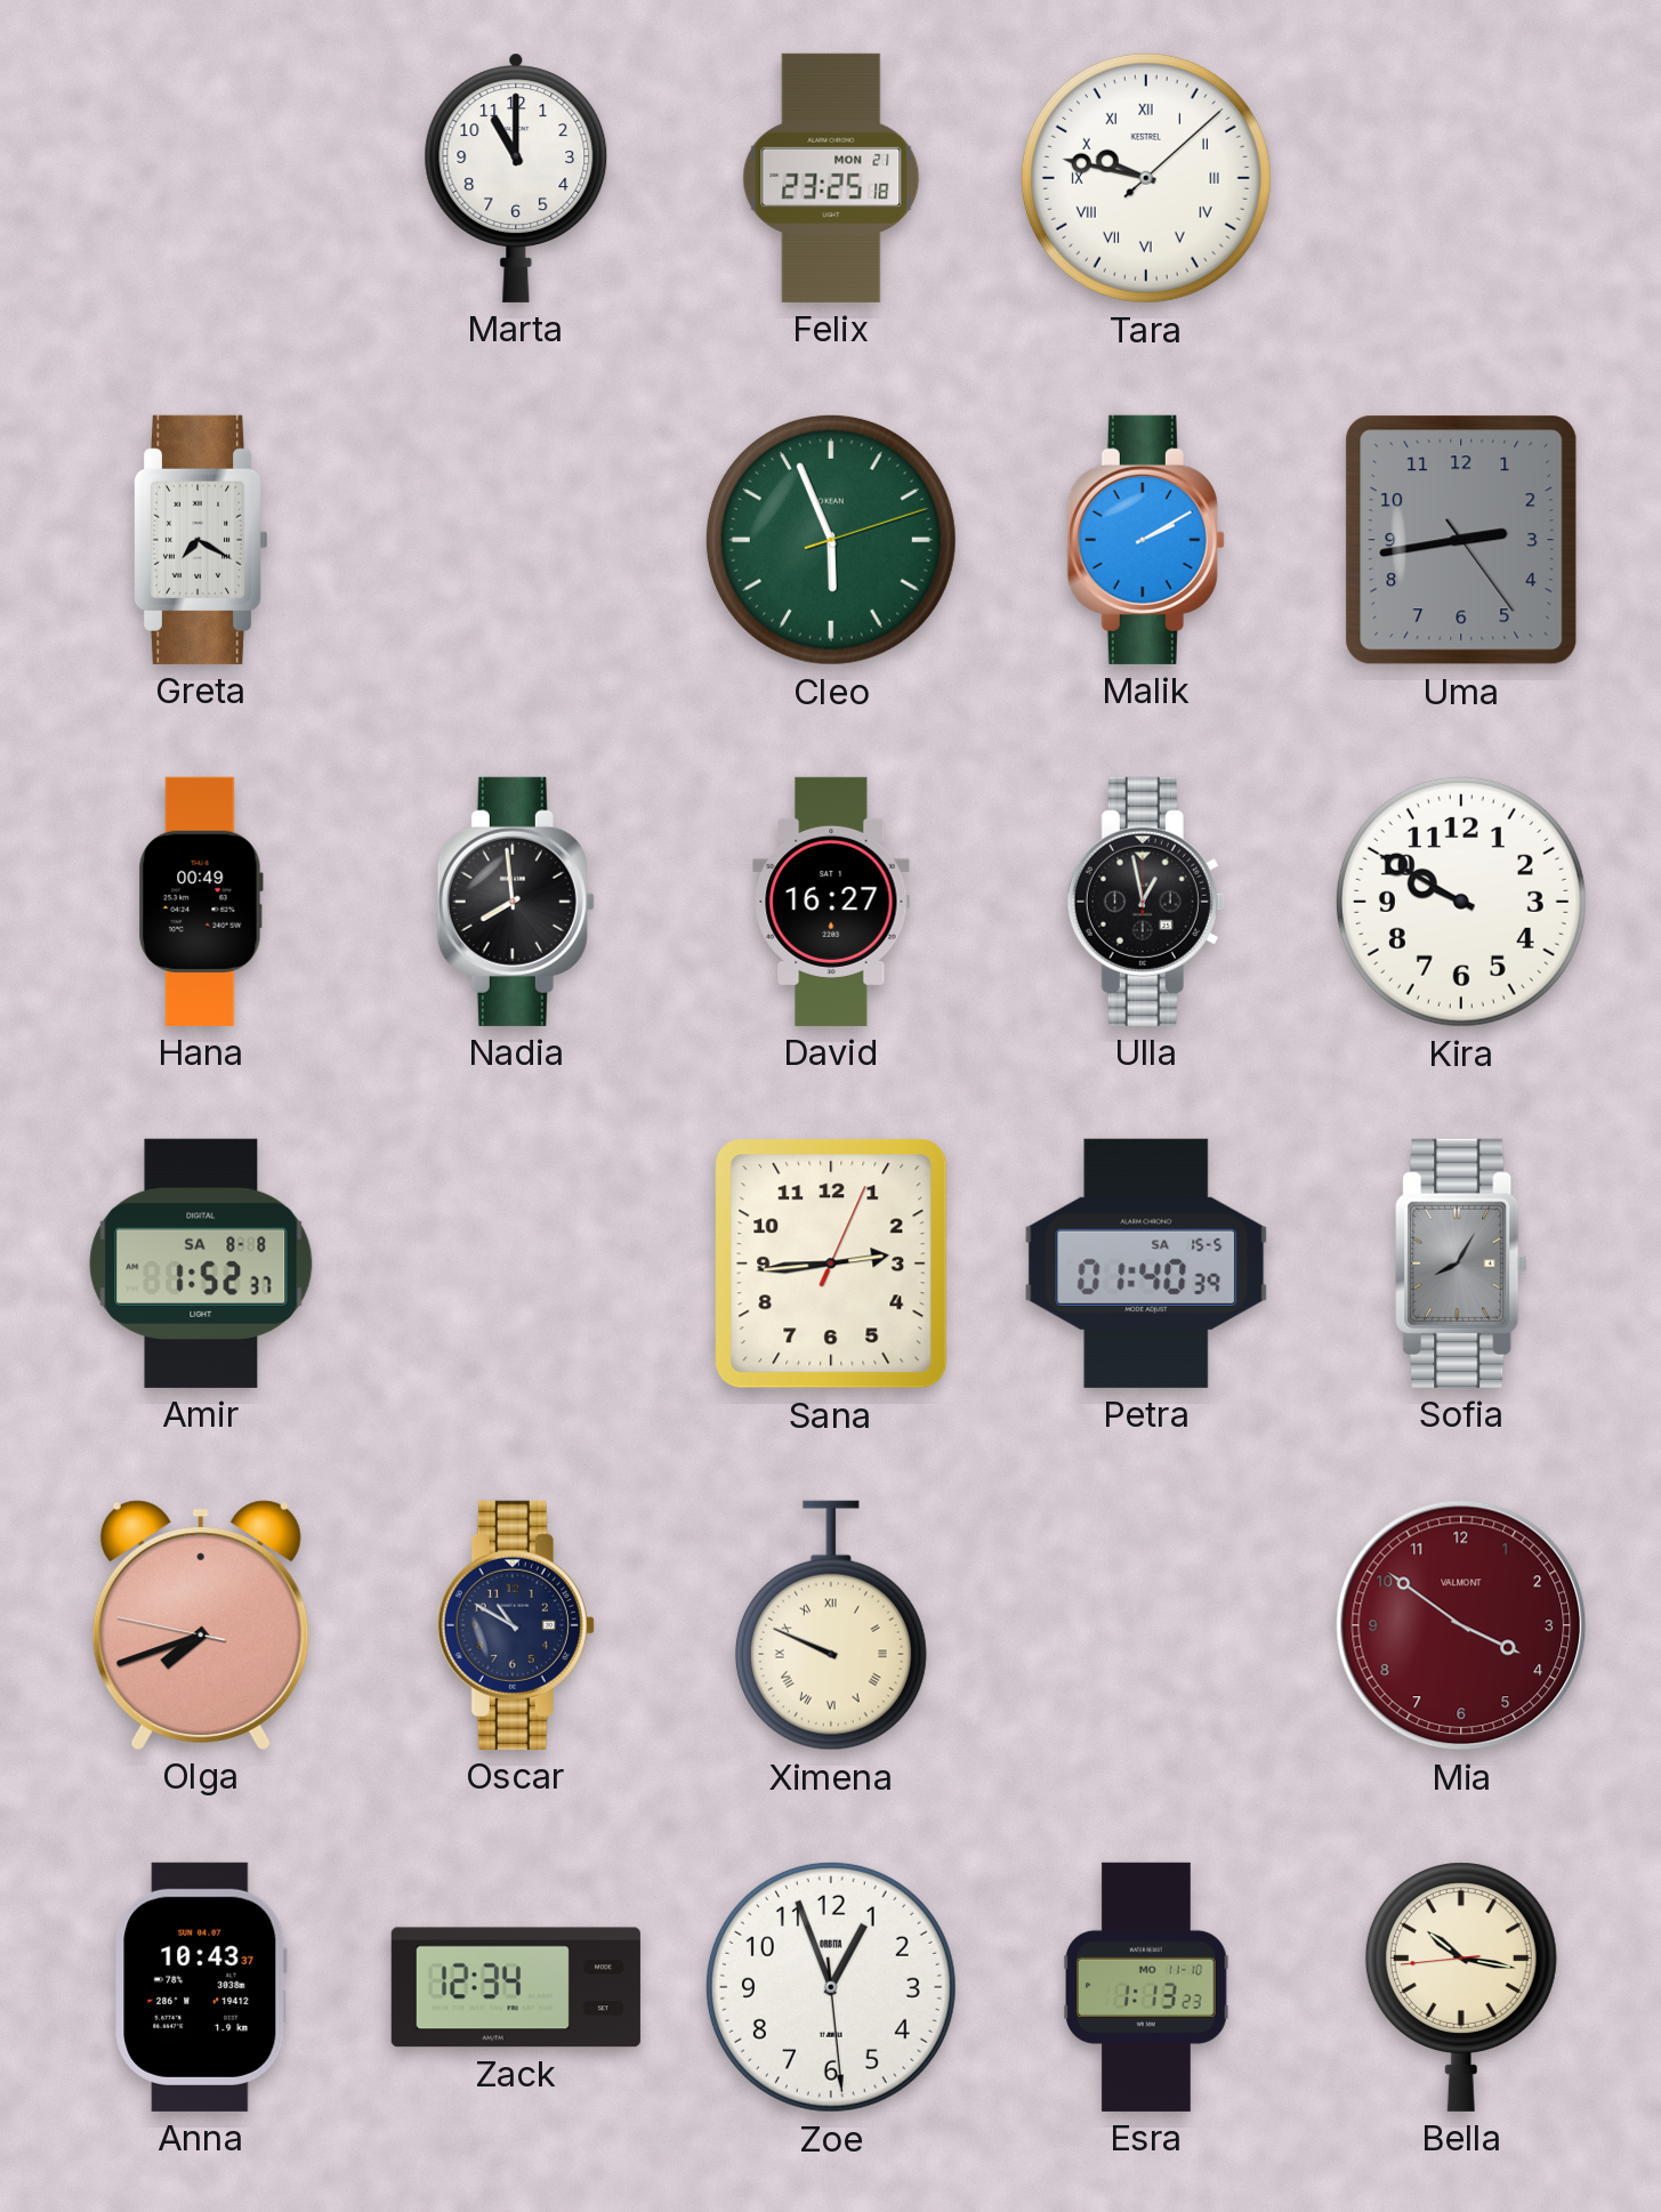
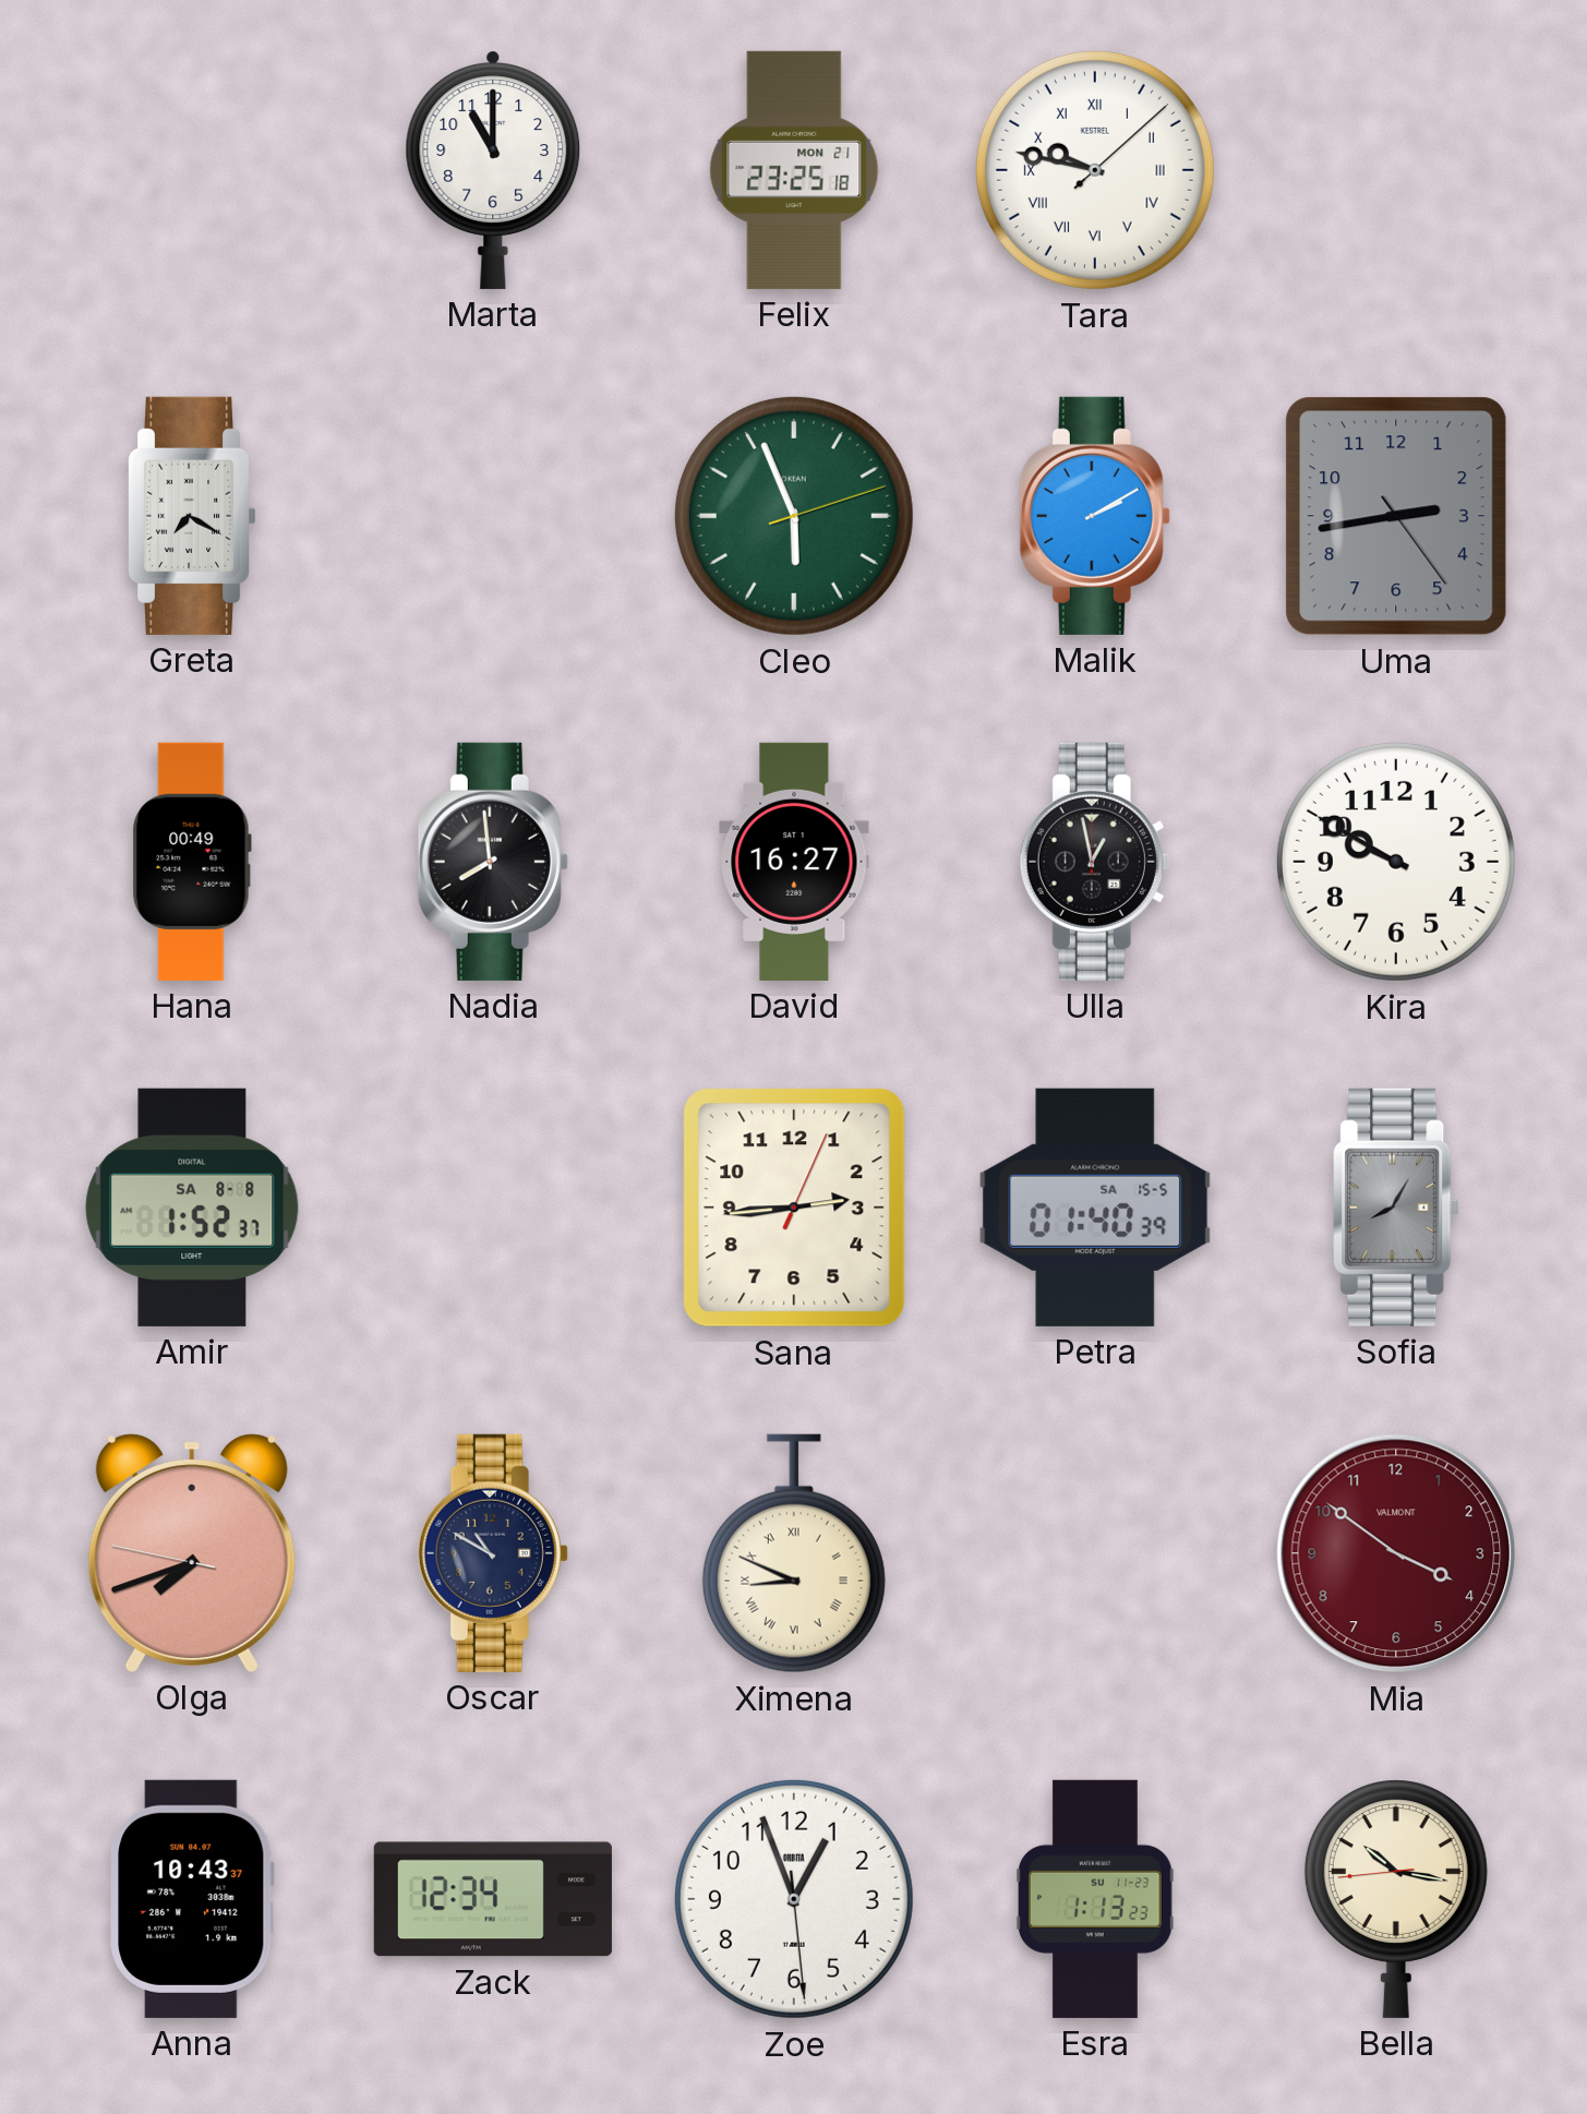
Ximena: 9:49 -> 8:49 (794, 1553)
Esra date: MO 11-10 -> SU 11-23 (1096, 1899)
